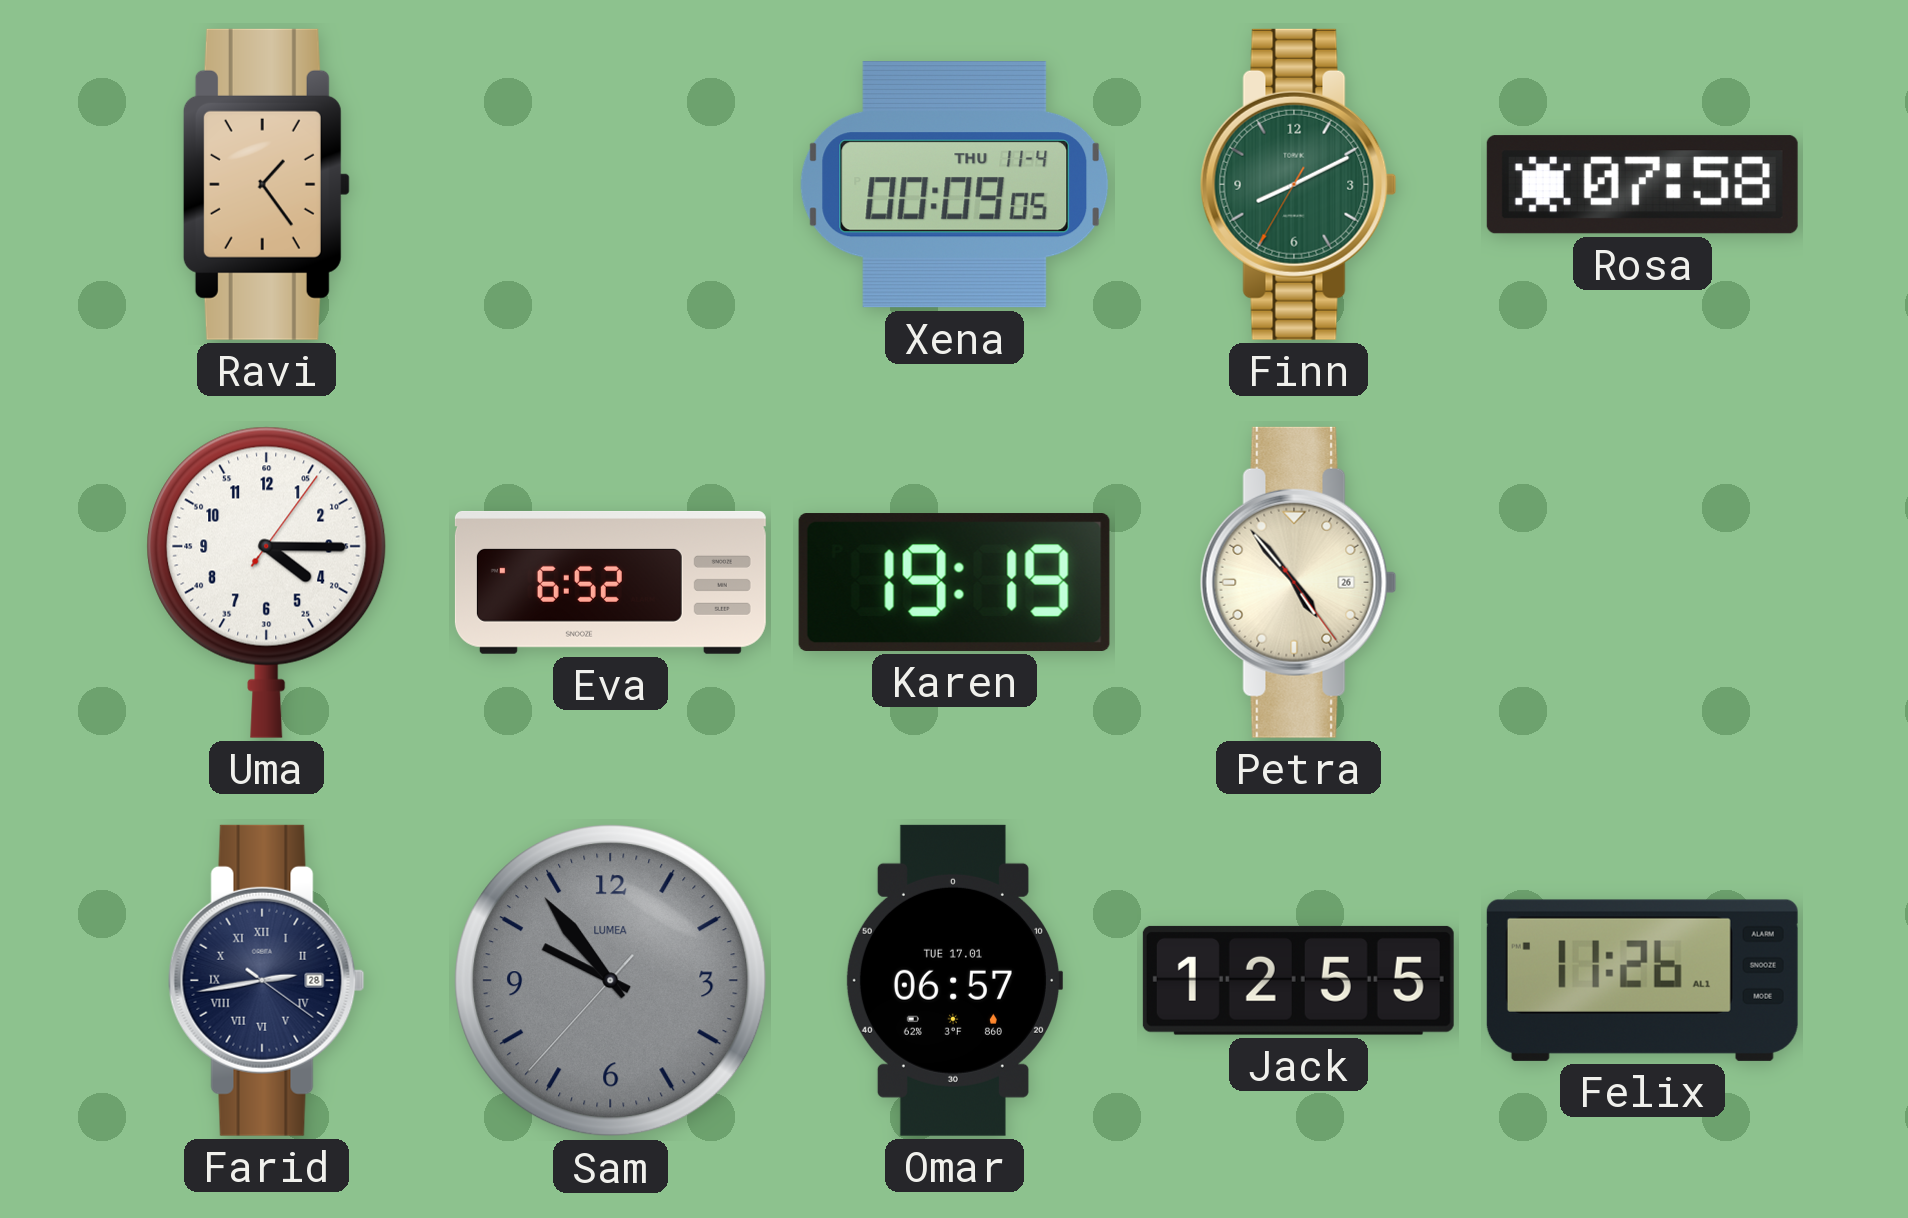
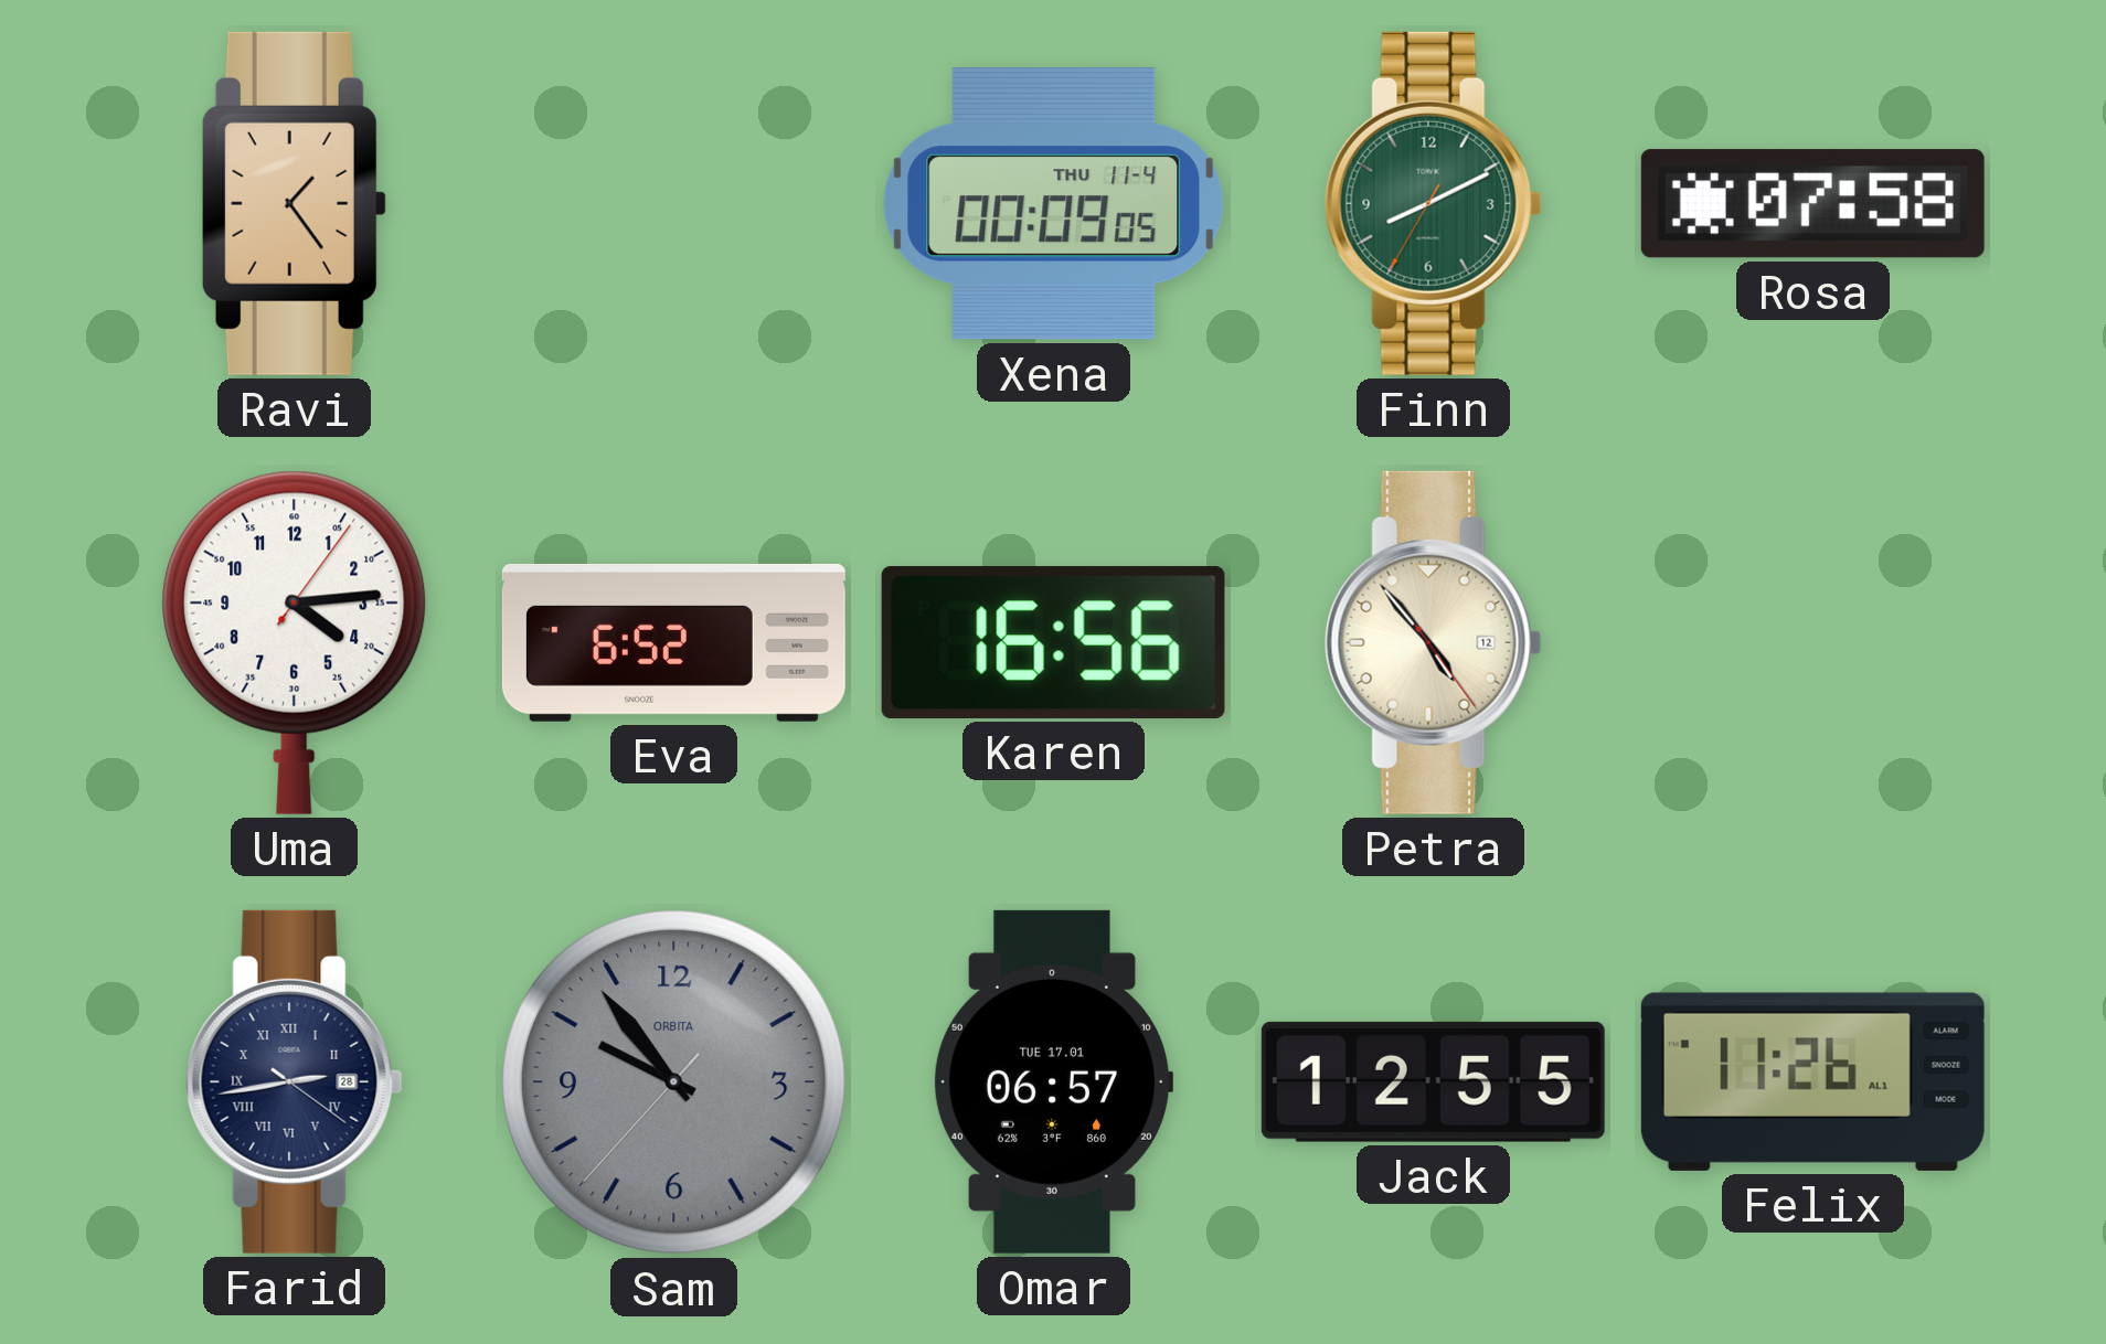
Uma: 4:15 -> 4:14 (295, 642)
Karen: 19:19 -> 16:56 (1053, 642)
Petra date: 26 -> 12 (1433, 642)
Sam brand: LUMEA -> ORBITA (674, 1082)
